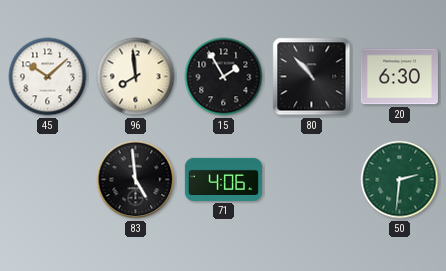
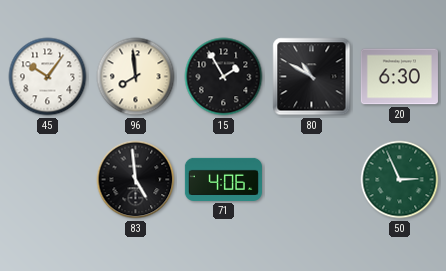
45: 10:08 -> 10:06 (48, 77)
80: 10:53 -> 10:50 (312, 77)
50: 2:31 -> 2:56 (400, 180)
